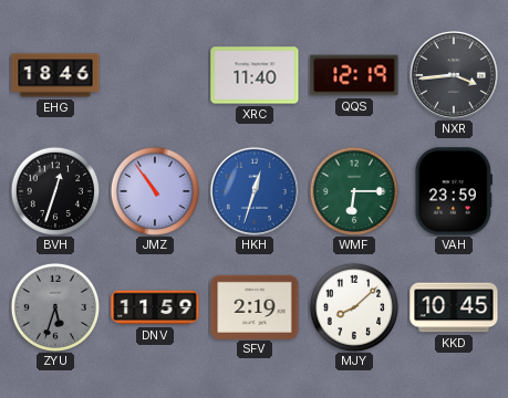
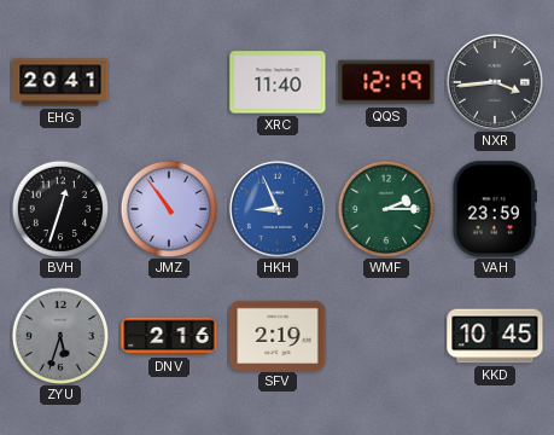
EHG: 18:46 -> 20:41 (60, 82)
HKH: 12:33 -> 8:56 (278, 209)
WMF: 6:15 -> 2:15 (385, 208)
DNV: 11:59 -> 2:16 (169, 336)
MJY: 8:08 -> none (353, 306)
